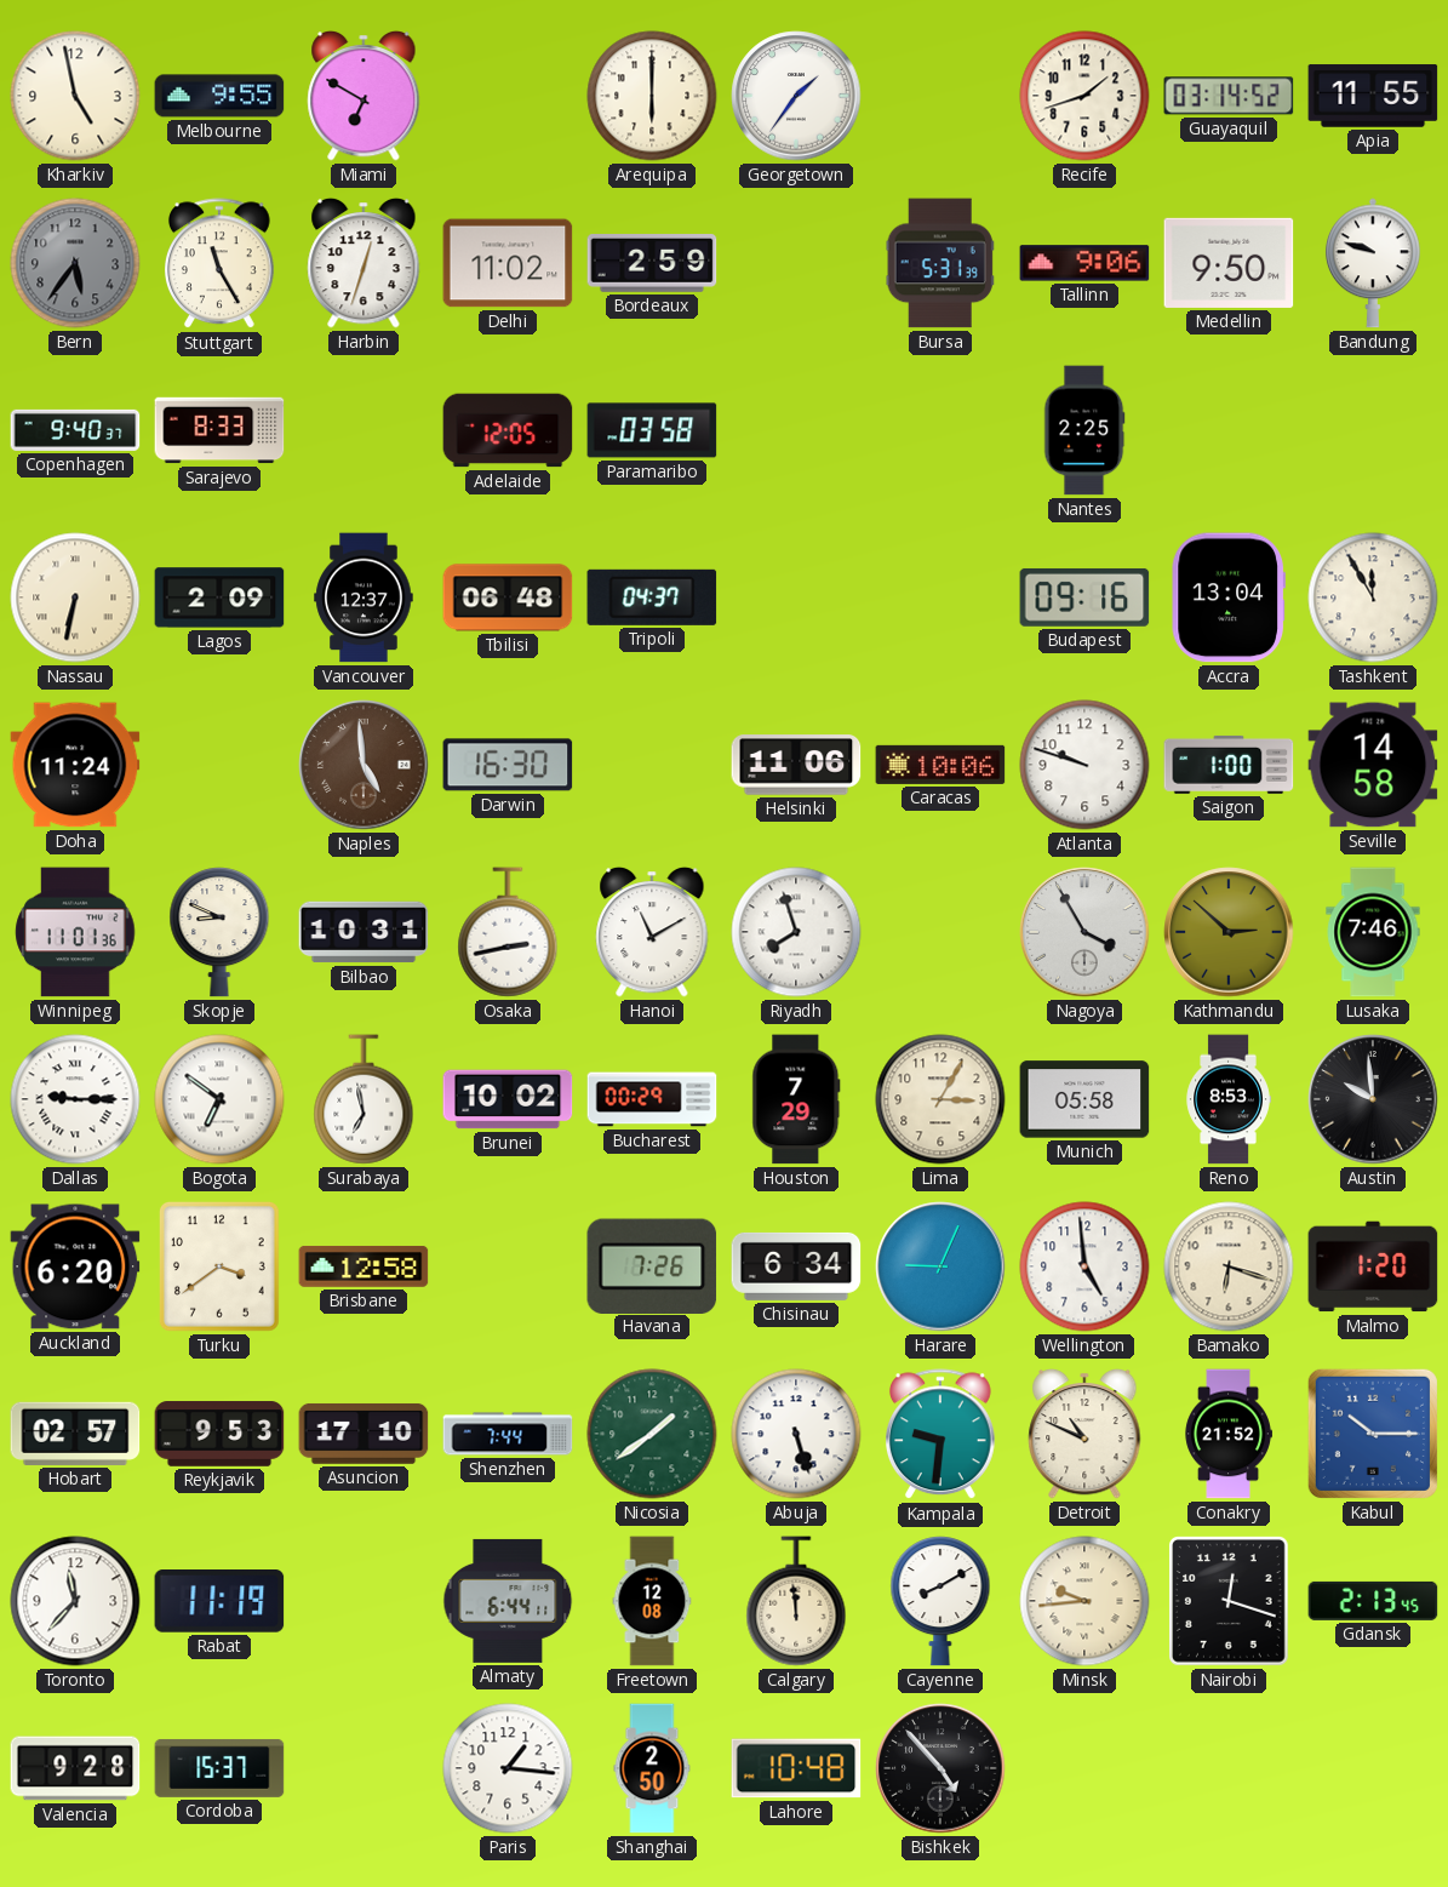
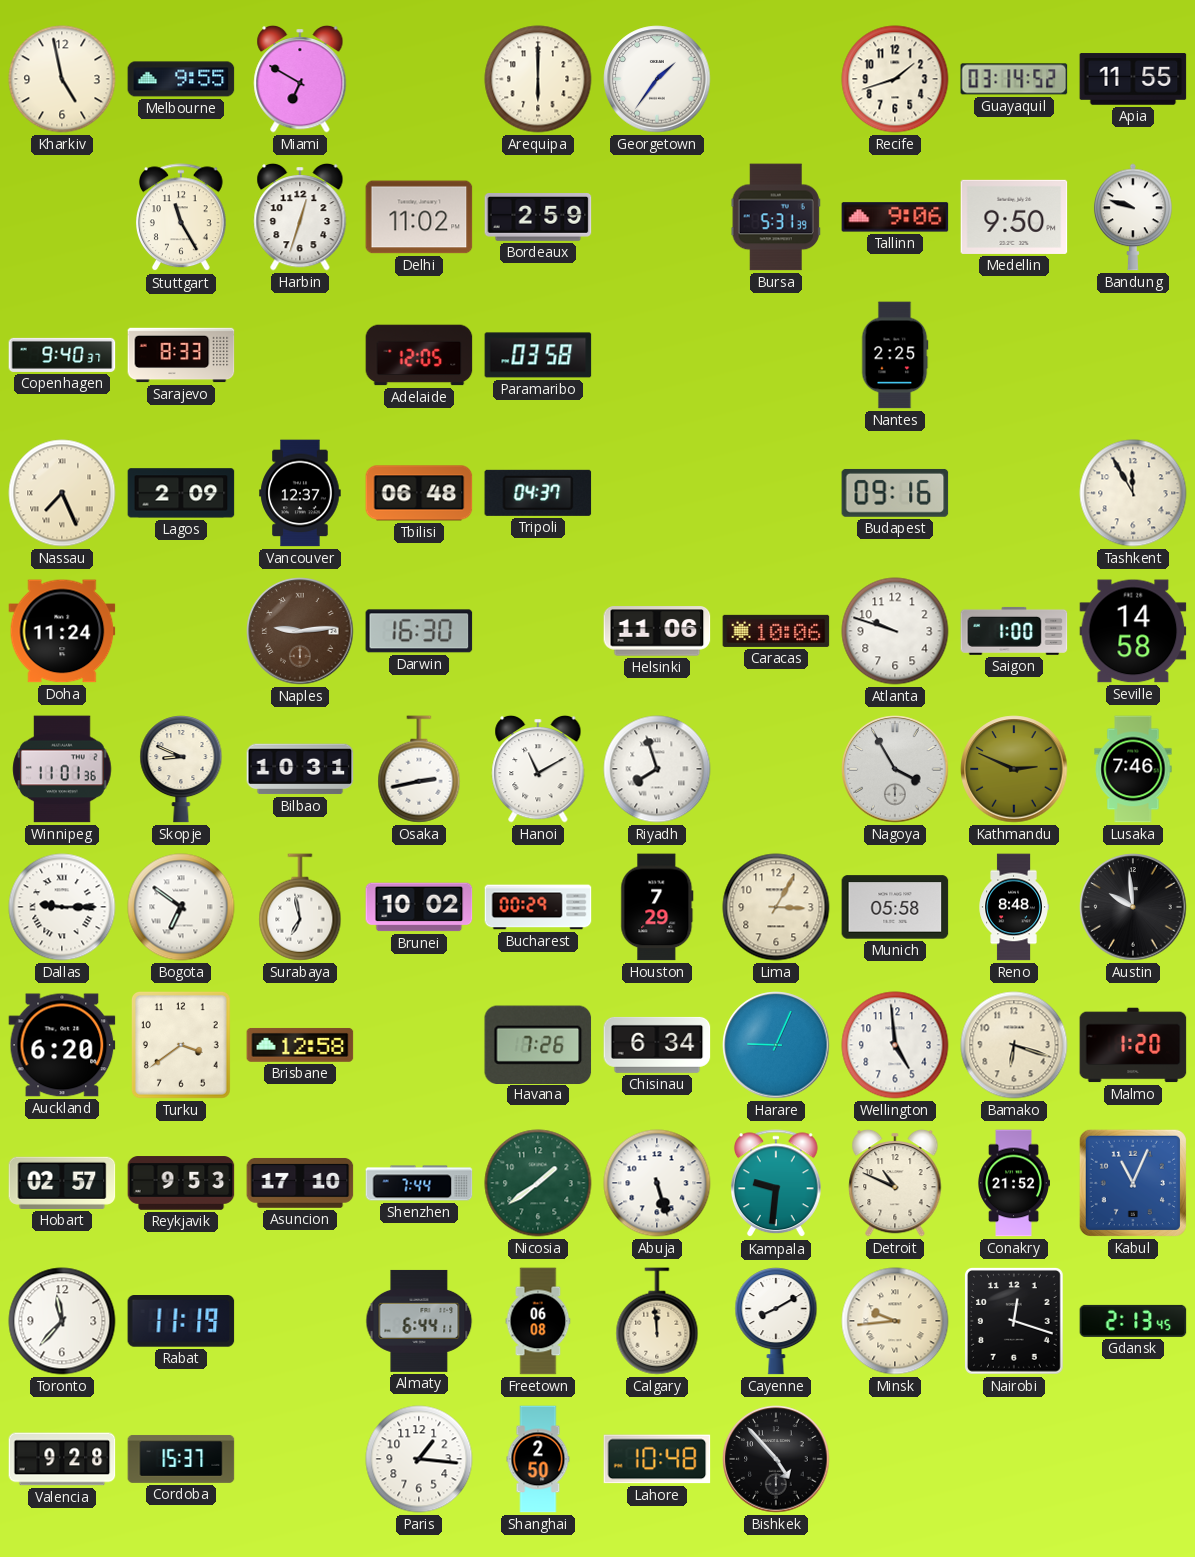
Bern: 5:36 -> none (75, 263)
Nassau: 6:32 -> 7:26 (62, 493)
Accra: 13:04 -> none (1229, 597)
Naples: 4:59 -> 9:14 (300, 631)
Kathmandu: 2:52 -> 2:49 (1014, 769)
Reno: 8:53 -> 8:48 (1014, 907)
Kabul: 10:15 -> 11:04 (1133, 1183)
Freetown: 12:08 -> 06:08 (538, 1321)
